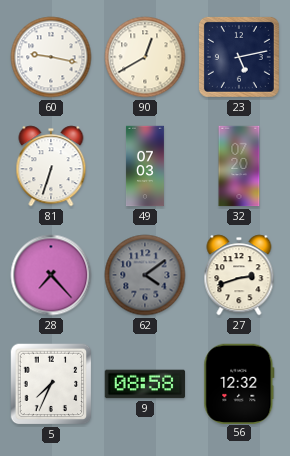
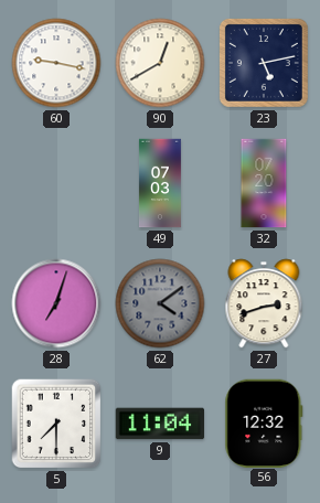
81: 6:33 -> none (51, 166)
28: 7:23 -> 7:03 (56, 303)
5: 7:34 -> 7:30 (56, 424)
9: 08:58 -> 11:04 (160, 424)
